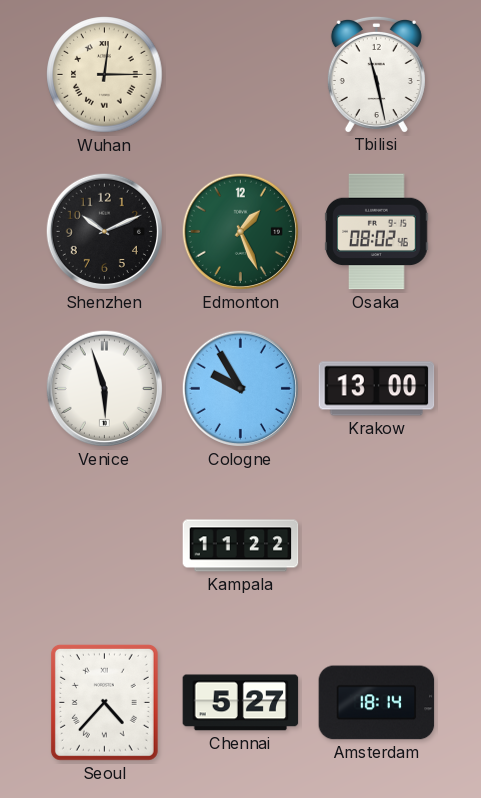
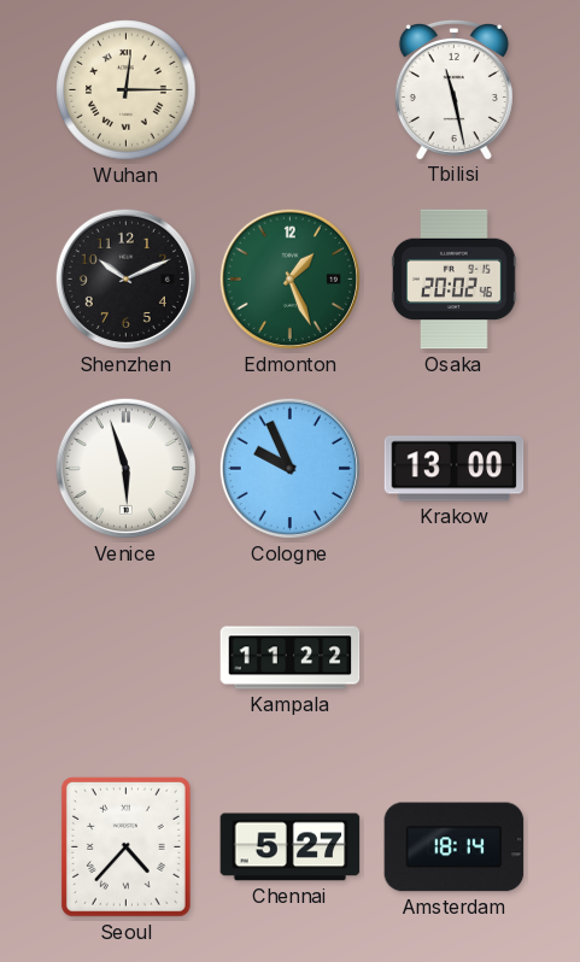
Osaka: 08:02 -> 20:02 (455, 280)
Cologne: 9:55 -> 9:56 (289, 468)
